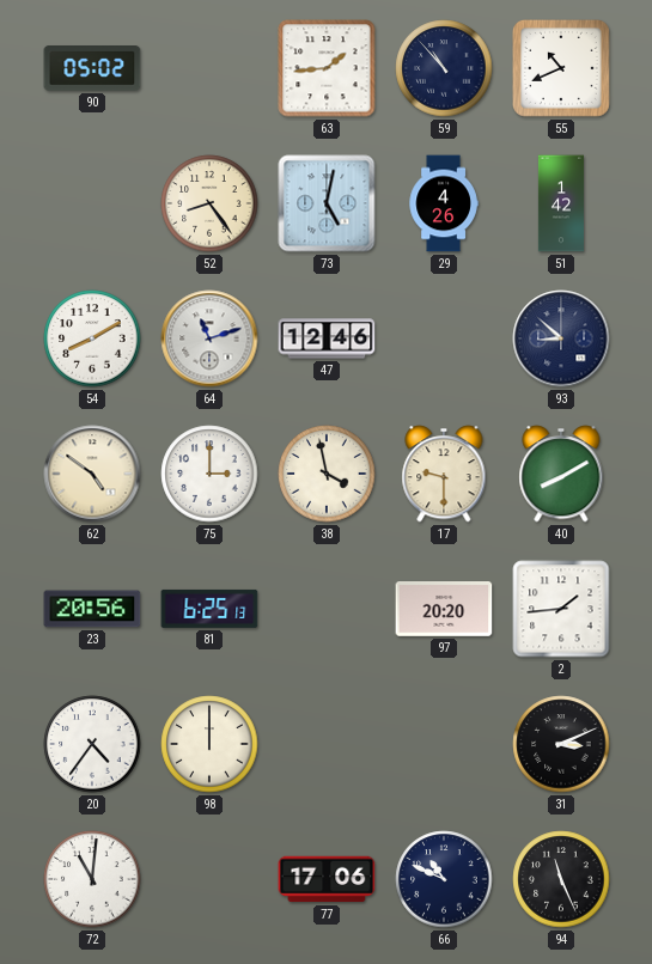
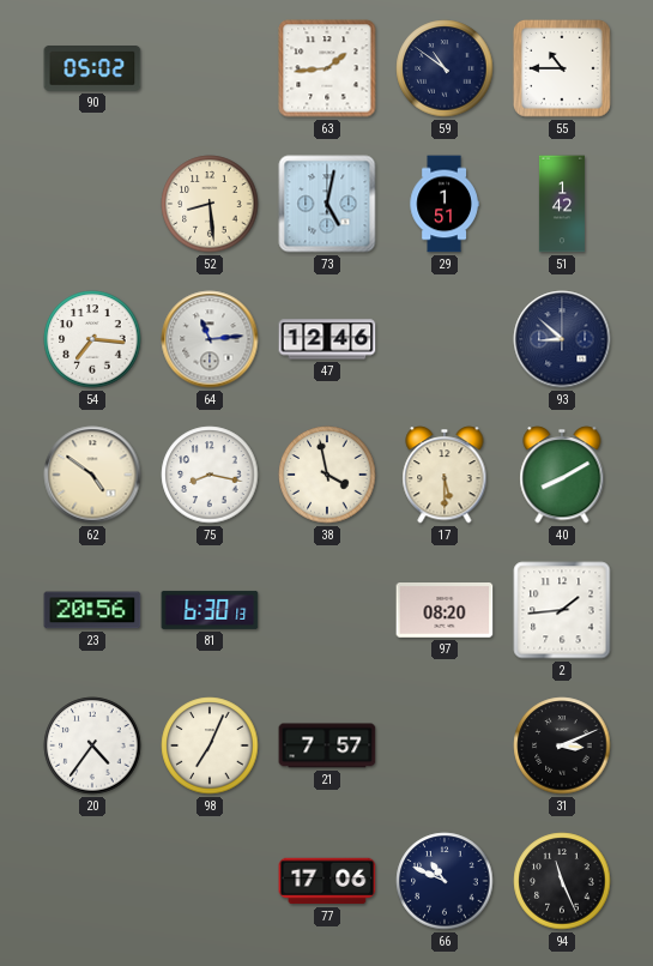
59: 10:53 -> 10:51 (445, 68)
55: 10:41 -> 10:45 (563, 70)
52: 8:24 -> 8:29 (210, 204)
29: 4:26 -> 1:51 (445, 204)
54: 8:10 -> 7:16 (92, 339)
64: 11:12 -> 11:14 (210, 339)
75: 3:00 -> 8:17 (210, 475)
17: 9:30 -> 5:30 (445, 475)
81: 6:25 -> 6:30 (210, 610)
97: 20:20 -> 08:20 (445, 611)
98: 12:00 -> 7:04 (210, 745)
21: none -> 7:57 (327, 745)
72: 11:01 -> none (92, 879)
